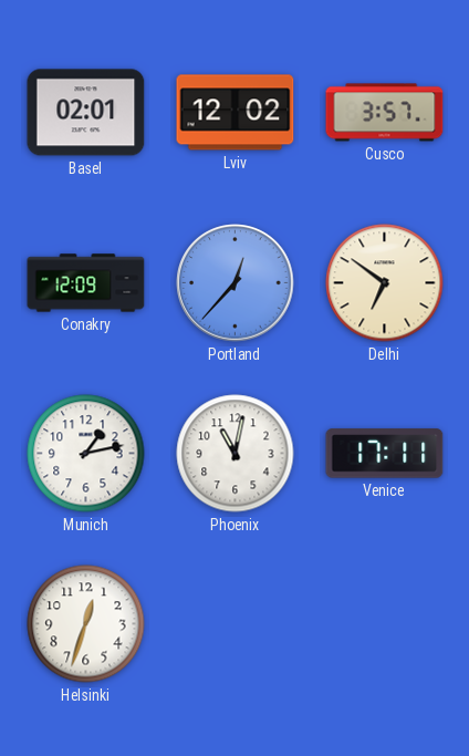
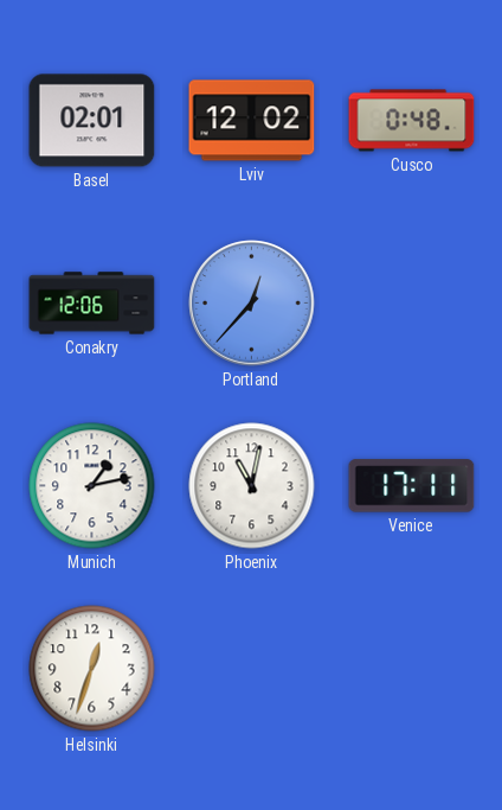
Cusco: 3:57 -> 0:48 (412, 121)
Conakry: 12:09 -> 12:06 (92, 304)
Delhi: 6:51 -> none (385, 283)
